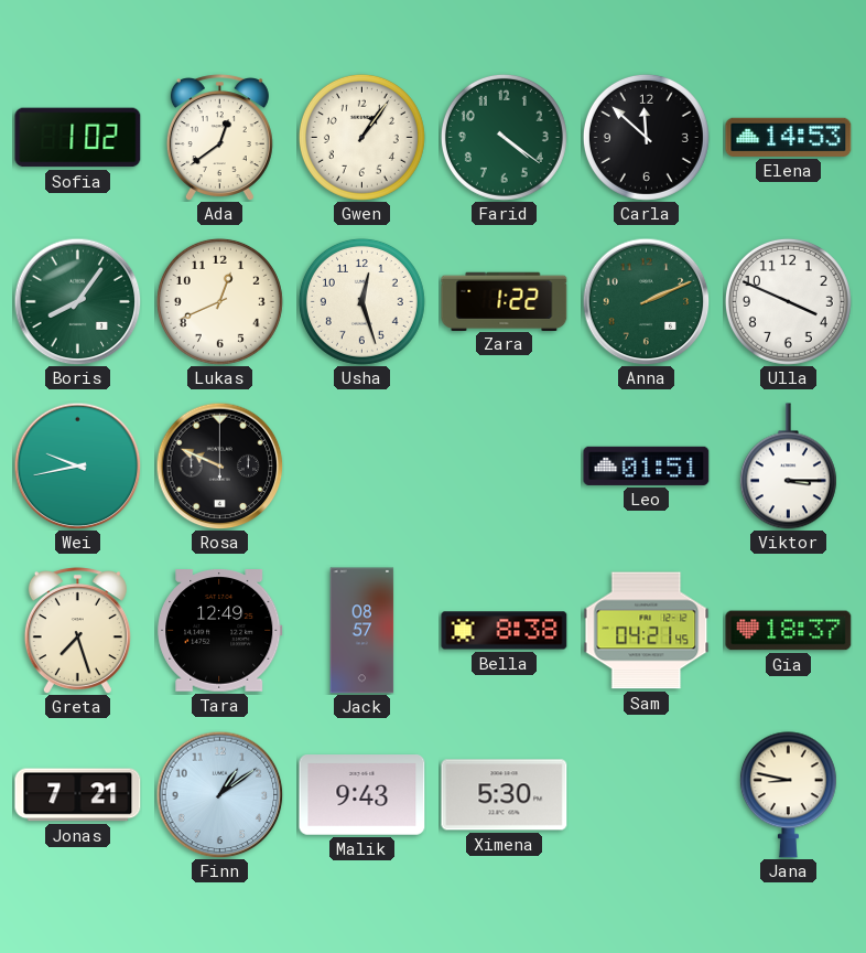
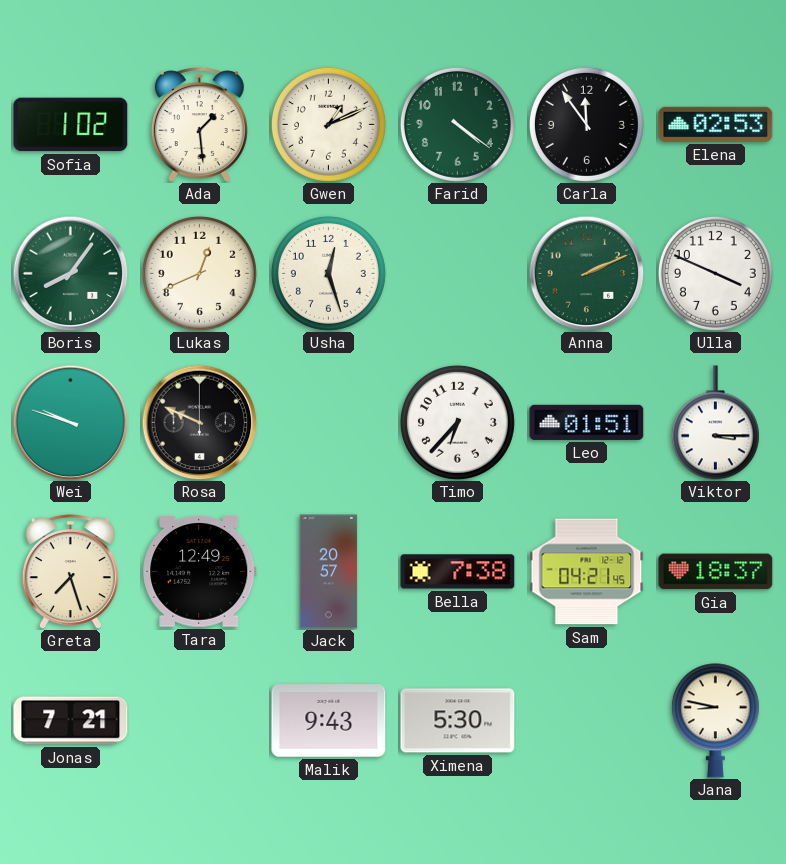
Ada: 12:39 -> 1:29 (199, 124)
Gwen: 1:06 -> 1:11 (328, 124)
Carla: 11:52 -> 11:54 (586, 124)
Elena: 14:53 -> 02:53 (716, 124)
Zara: 1:22 -> none (505, 301)
Wei: 9:43 -> 9:48 (70, 422)
Timo: none -> 6:37 (457, 422)
Jack: 08:57 -> 20:57 (329, 572)
Bella: 8:38 -> 7:38 (458, 572)
Finn: 1:09 -> none (219, 794)
